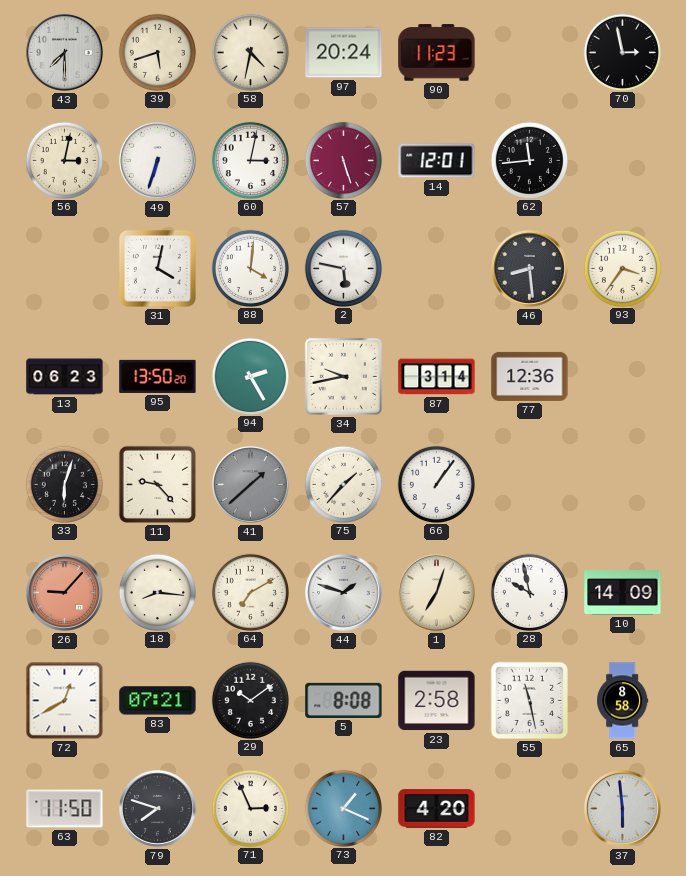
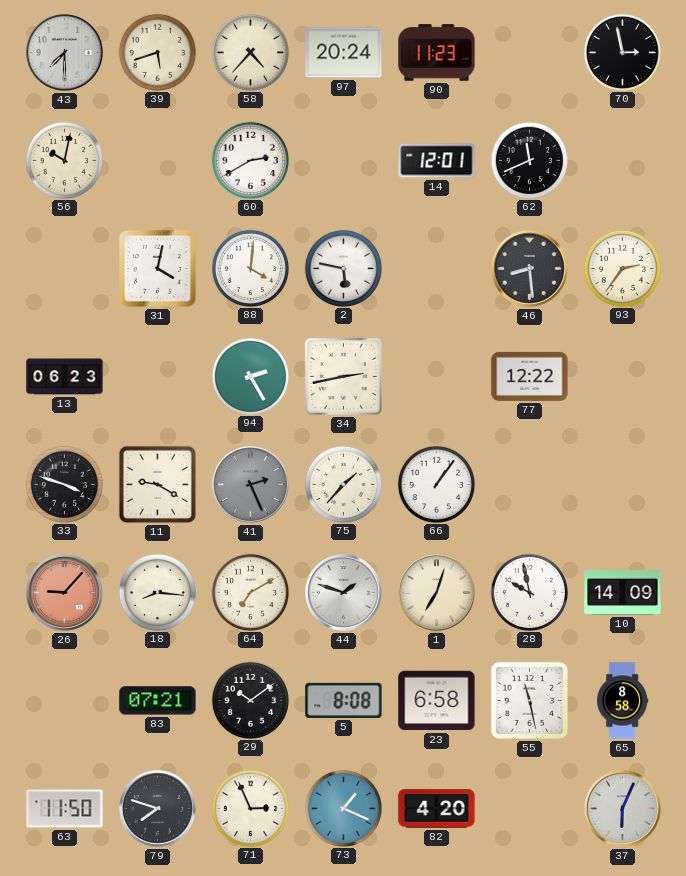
58: 4:32 -> 4:37 (250, 52)
56: 3:02 -> 10:02 (64, 160)
49: 6:33 -> none (157, 160)
60: 3:02 -> 2:40 (250, 160)
57: 5:27 -> none (343, 160)
62: 11:44 -> 11:41 (529, 160)
93: 3:36 -> 2:36 (622, 268)
95: 13:50 -> none (158, 376)
34: 9:43 -> 2:43 (343, 376)
87: 3:14 -> none (437, 377)
77: 12:36 -> 12:22 (530, 376)
33: 6:03 -> 3:48 (64, 484)
11: 9:23 -> 9:20 (158, 485)
41: 1:38 -> 2:26 (250, 484)
72: 12:40 -> none (65, 701)
23: 2:58 -> 6:58 (437, 701)
37: 5:59 -> 6:04 (622, 808)
